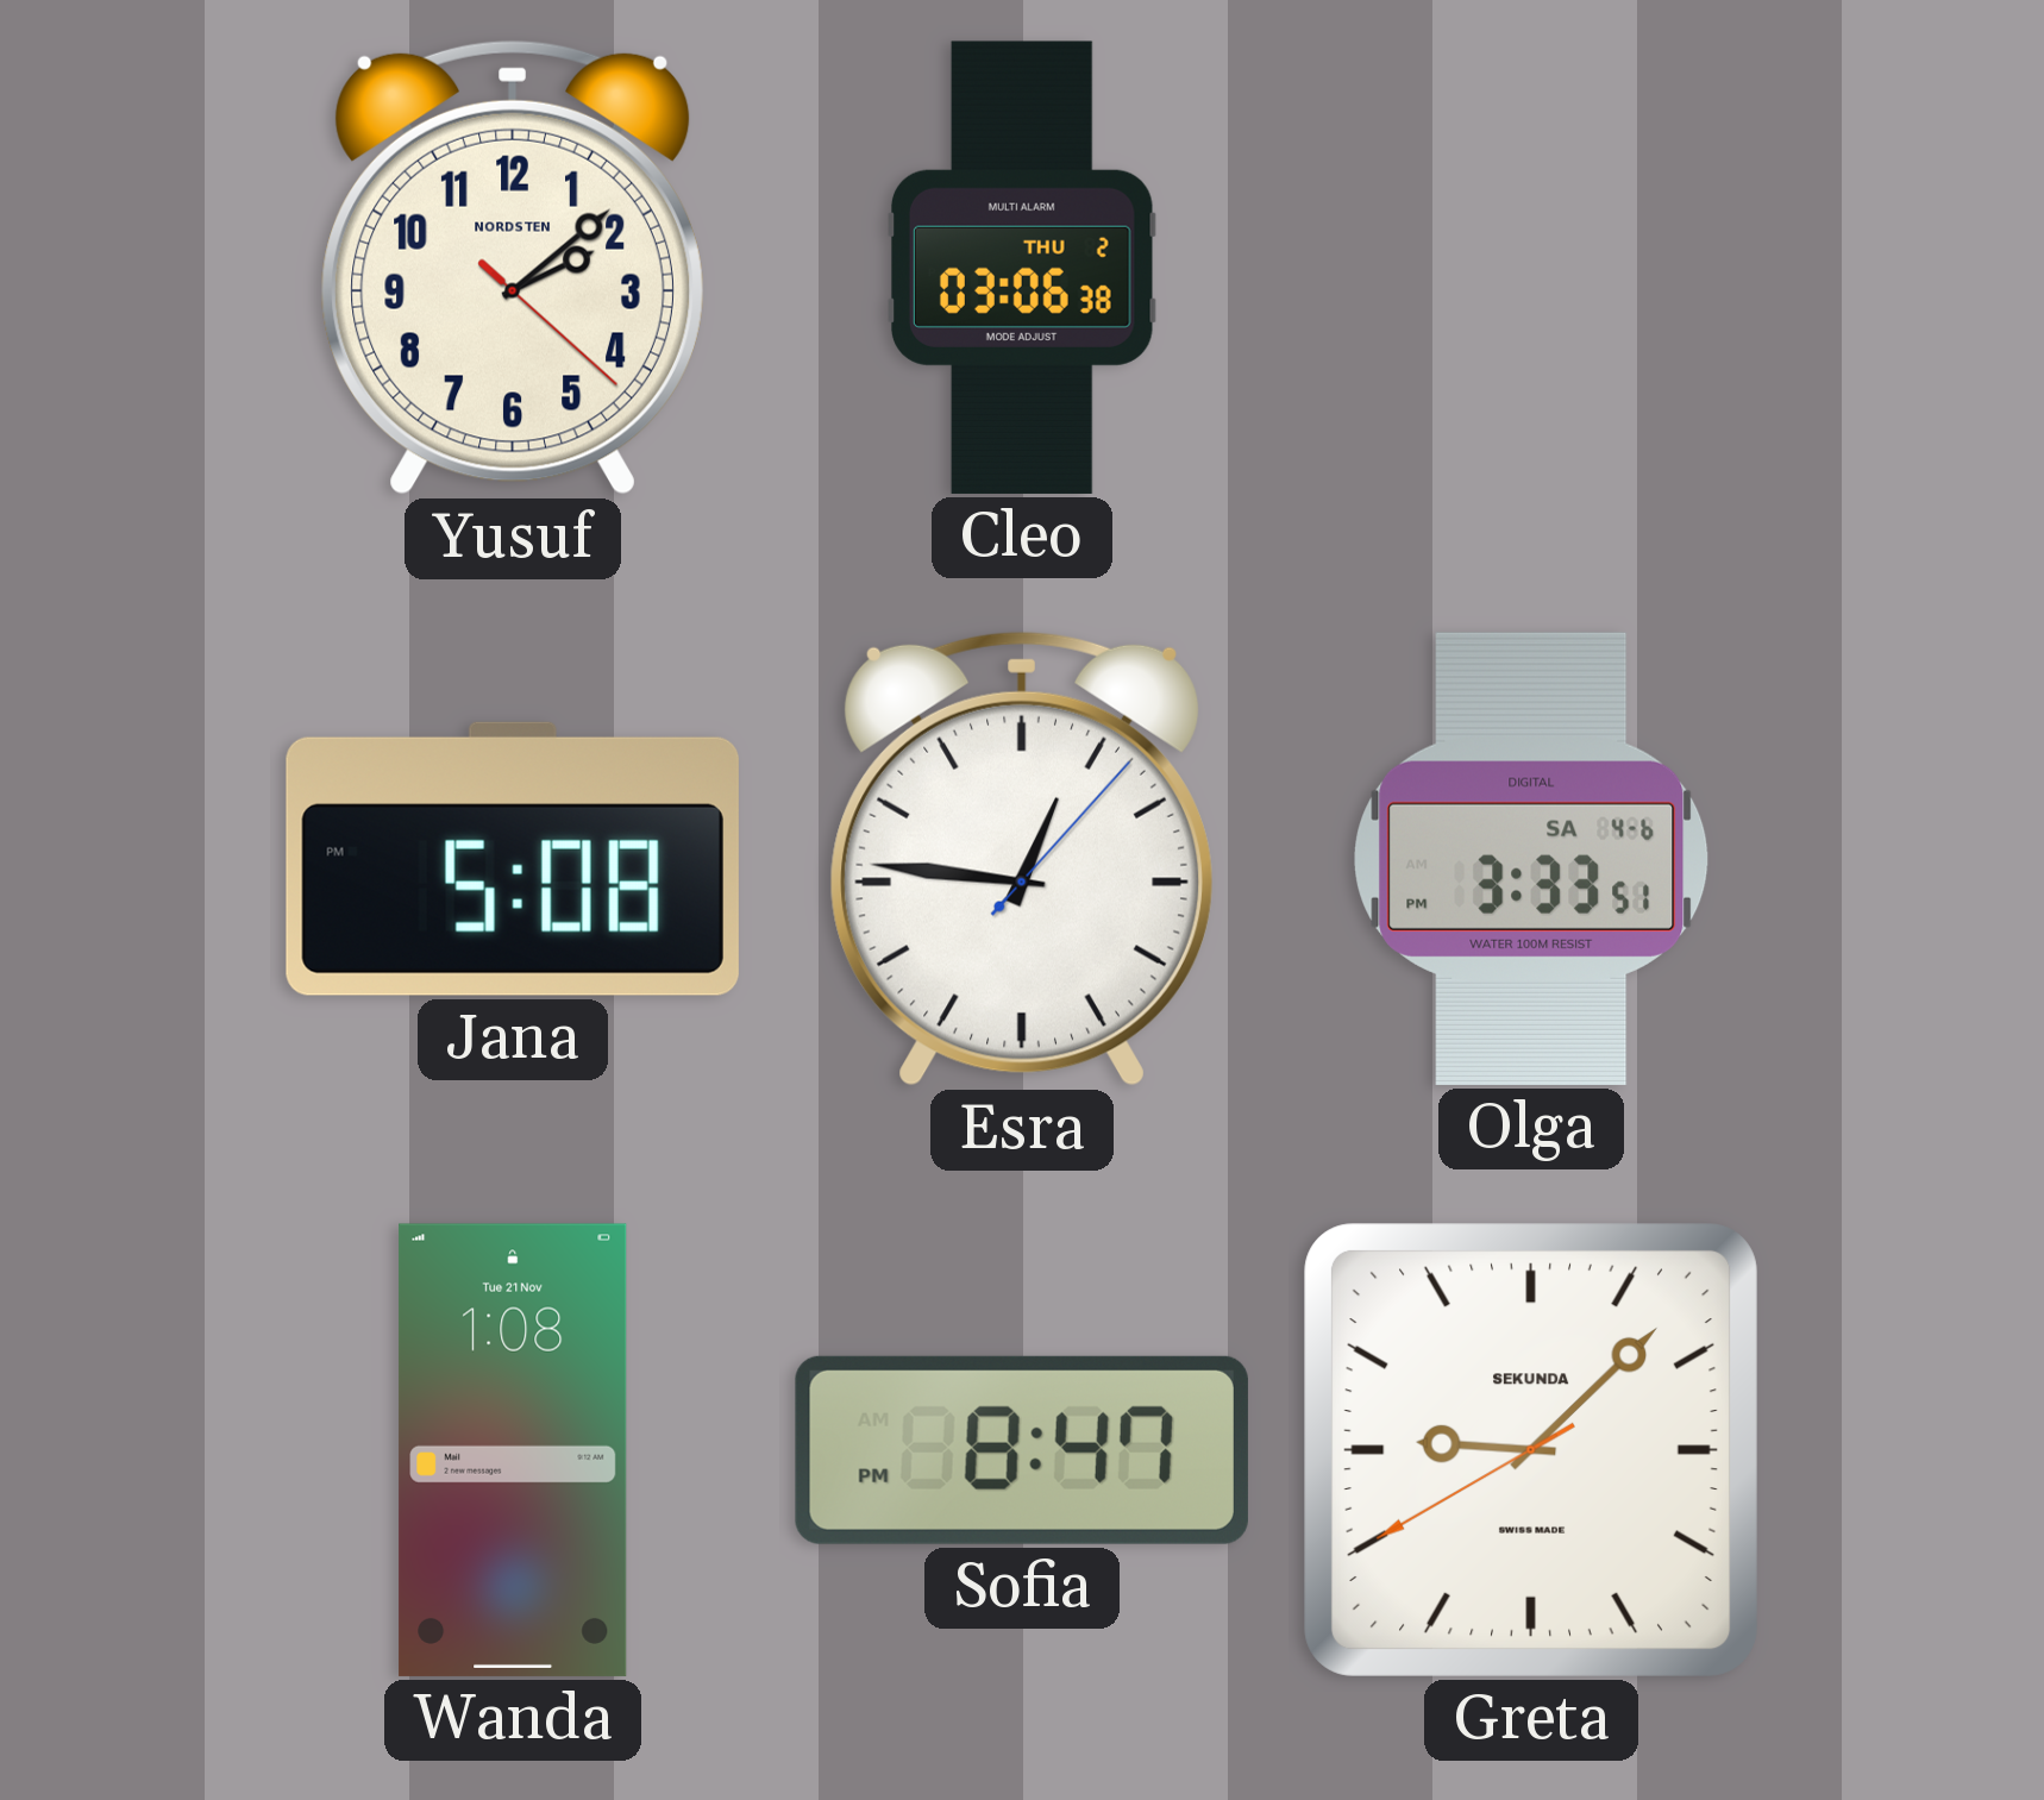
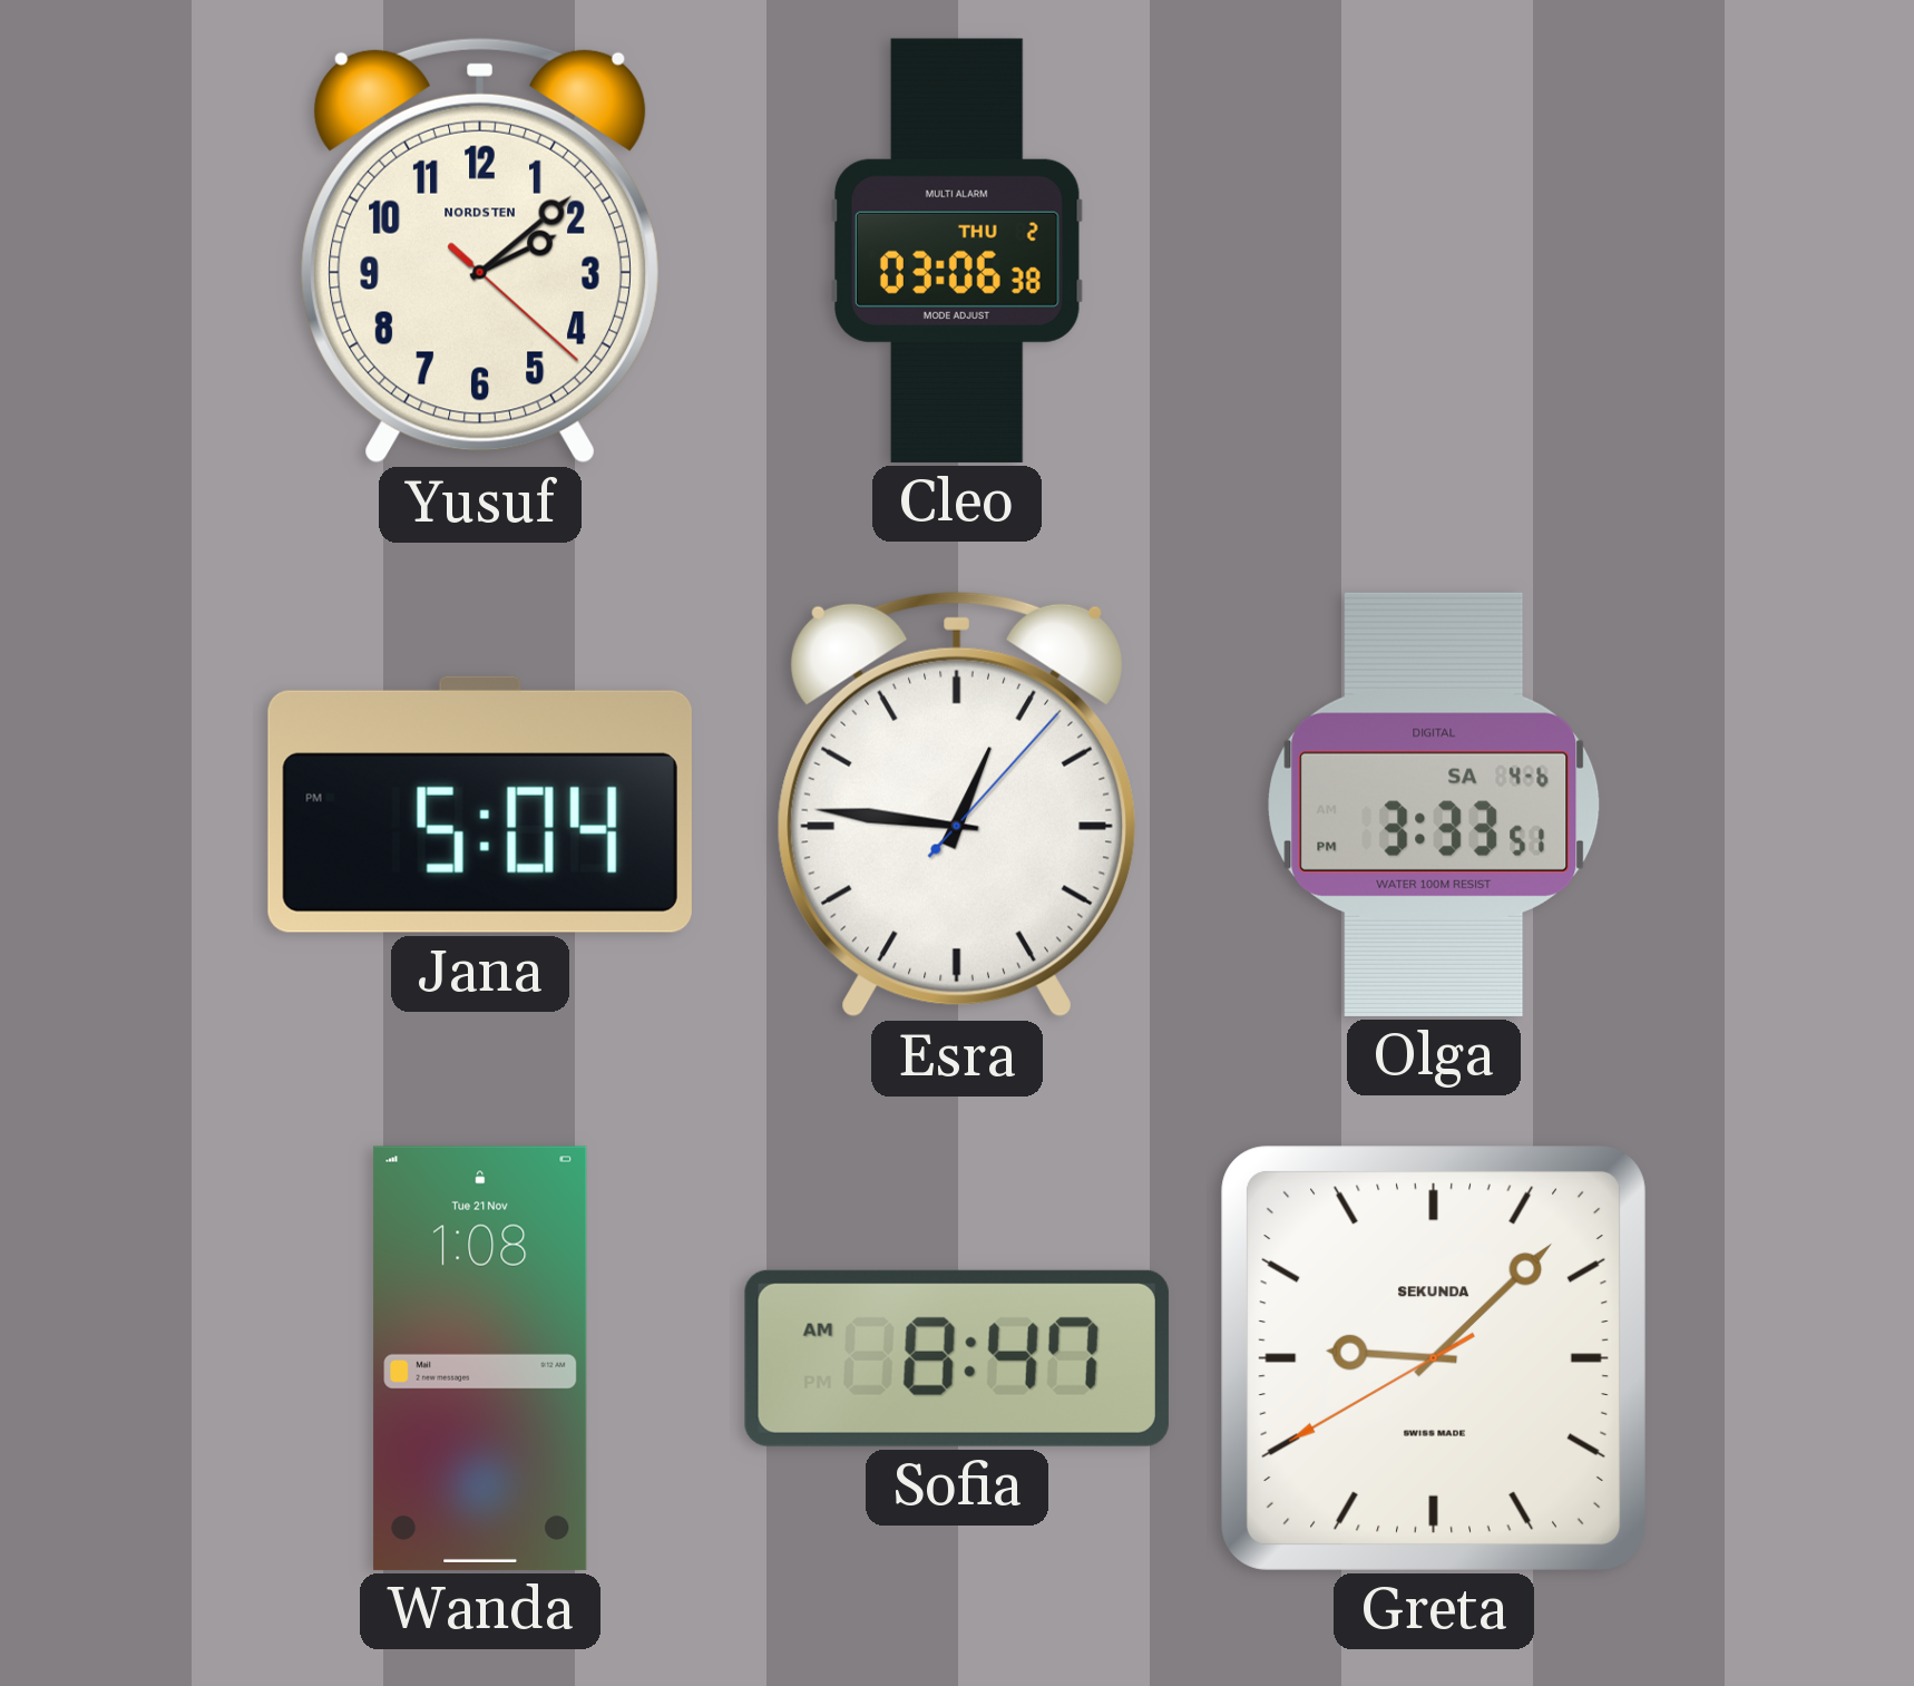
Jana: 5:08 -> 5:04 (480, 805)
Sofia: 8:47 PM -> 8:47 AM (957, 1358)
